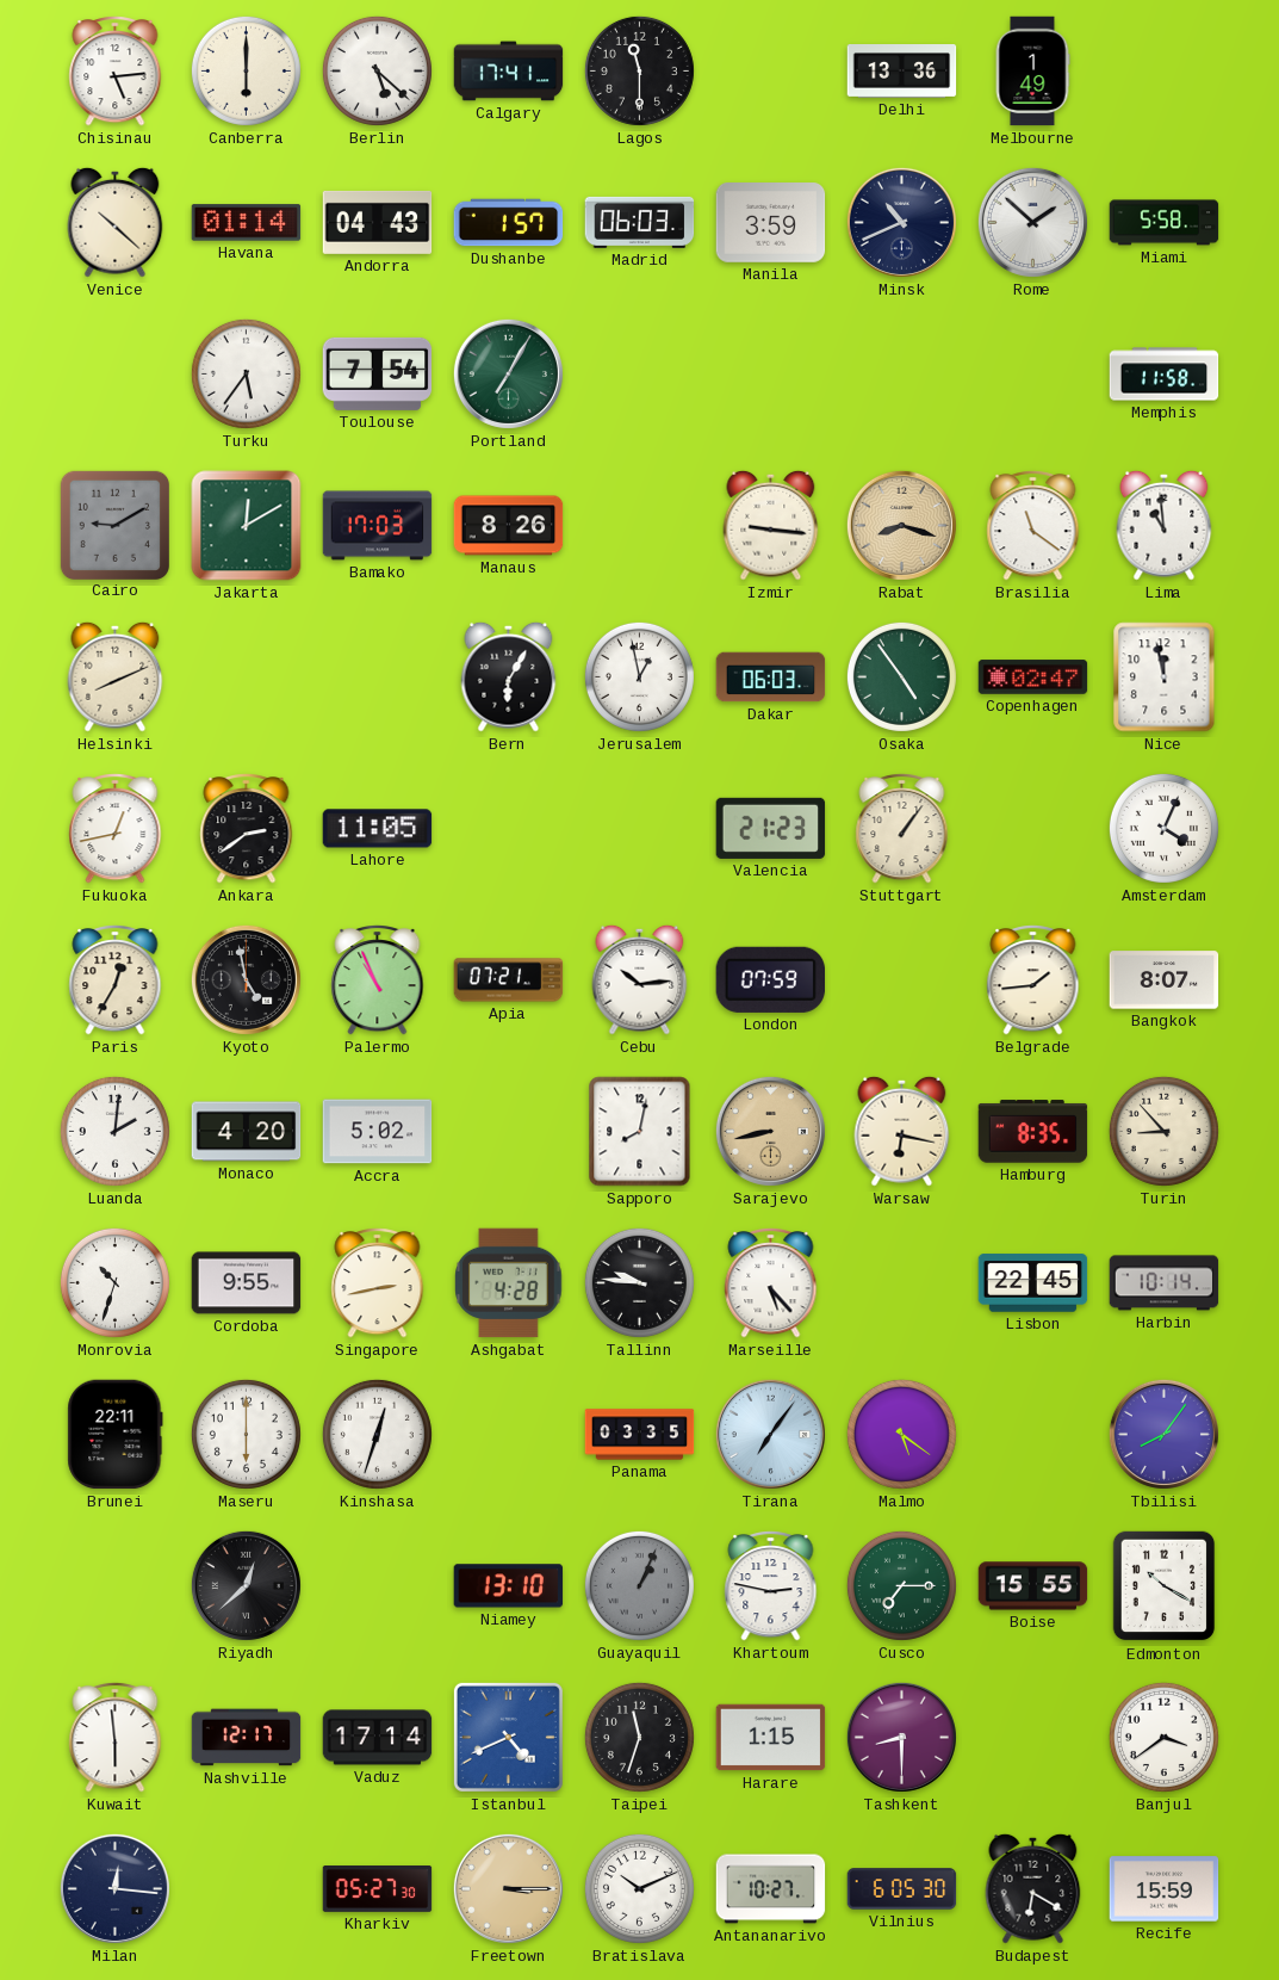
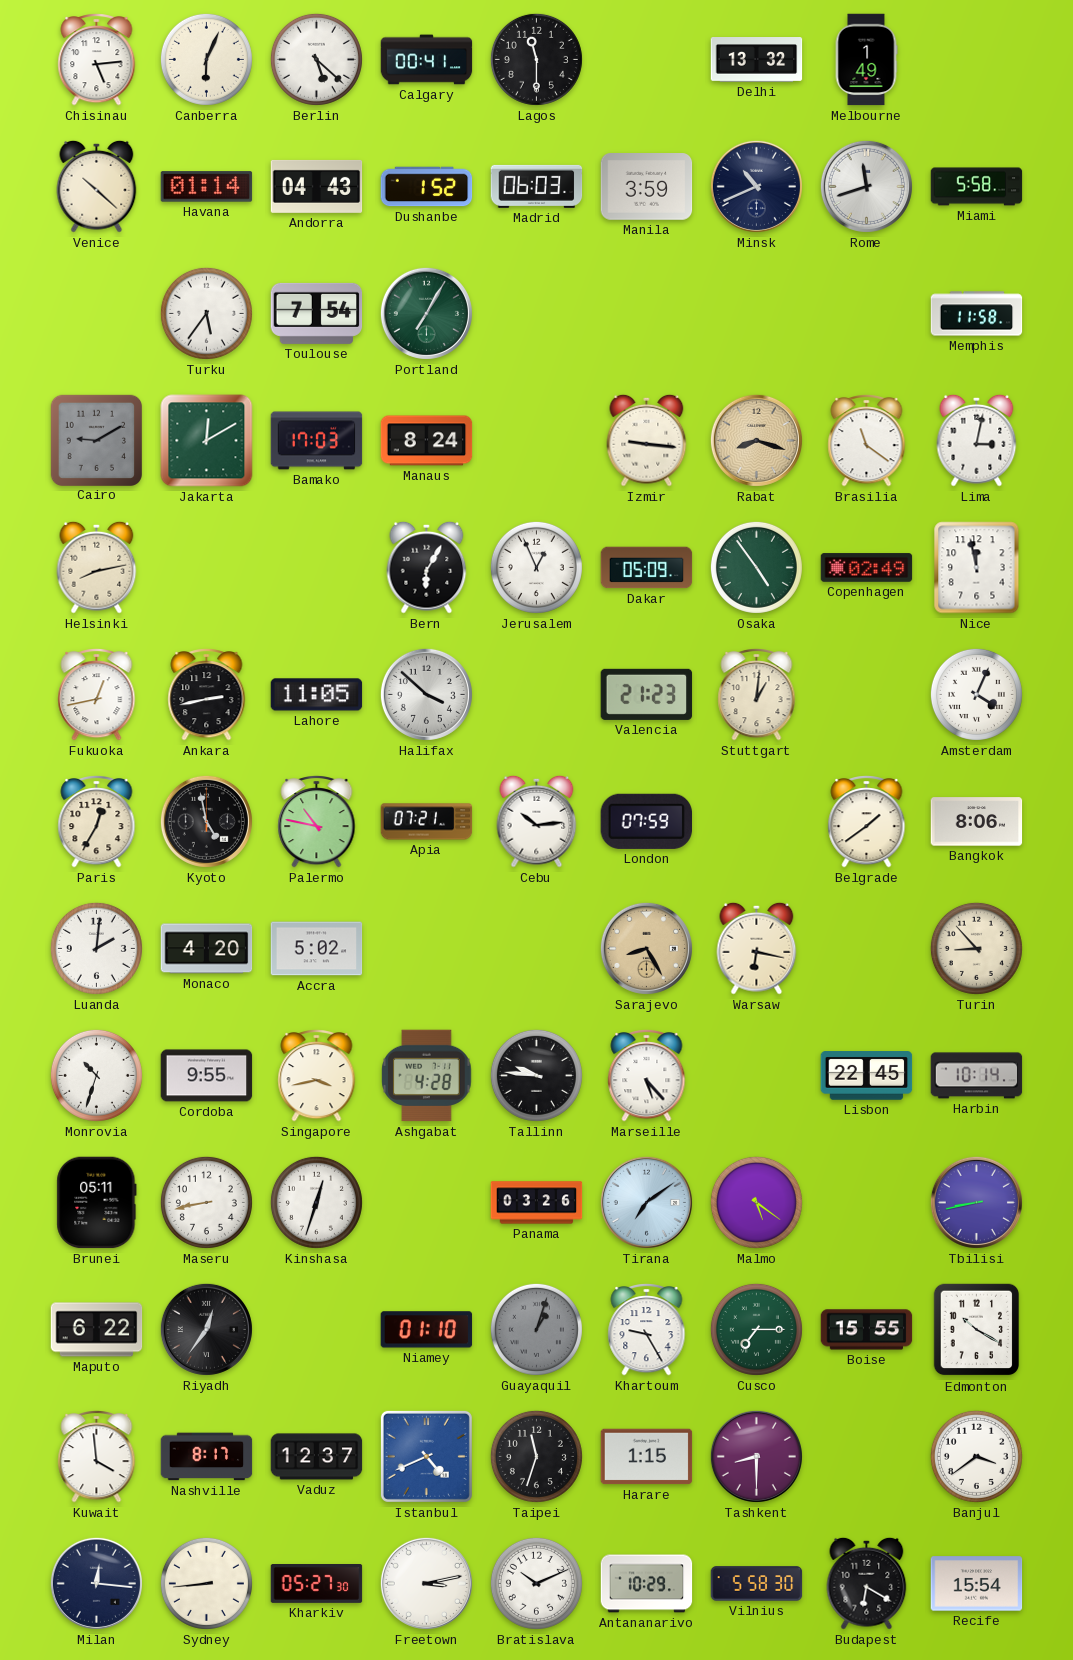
Canberra: 6:00 -> 6:04 (206, 59)
Calgary: 17:41 -> 00:41 (427, 60)
Delhi: 13:36 -> 13:32 (757, 60)
Dushanbe: 1:57 -> 1:52 (427, 187)
Rome: 1:52 -> 11:42 (866, 186)
Manaus: 8:26 -> 8:24 (427, 441)
Lima: 10:59 -> 3:02 (977, 440)
Helsinki: 8:11 -> 8:13 (97, 567)
Jerusalem: 12:58 -> 12:56 (536, 567)
Dakar: 06:03 -> 05:09 (647, 568)
Copenhagen: 02:47 -> 02:49 (867, 568)
Ankara: 2:39 -> 2:43 (207, 695)
Halifax: none -> 3:52 (426, 694)
Stuttgart: 1:06 -> 1:01 (757, 695)
Palermo: 10:56 -> 10:47 (317, 822)
Belgrade: 1:44 -> 1:39 (867, 822)
Bangkok: 8:07 -> 8:06 (977, 822)
Sapporo: 8:02 -> none (640, 1132)
Sarajevo: 8:43 -> 8:25 (646, 948)
Hamburg: 8:35 -> none (1033, 1132)
Singapore: 2:43 -> 3:43 (317, 1076)
Brunei: 22:11 -> 05:11 (97, 1203)
Maseru: 6:00 -> 8:43 (206, 1202)
Panama: 03:35 -> 03:26 (537, 1203)
Tirana: 7:06 -> 7:09 (646, 1202)
Tbilisi: 8:06 -> 8:43 (976, 1202)
Maputo: none -> 6:22 (97, 1330)
Riyadh: 12:38 -> 12:36 (206, 1329)
Niamey: 13:10 -> 01:10 (427, 1330)
Guayaquil: 1:04 -> 1:03 (536, 1329)
Khartoum: 2:47 -> 9:25 (647, 1330)
Kuwait: 5:59 -> 3:59 (97, 1457)
Nashville: 12:17 -> 8:17 (207, 1457)
Vaduz: 17:14 -> 12:37 (317, 1457)
Sydney: none -> 8:44 (206, 1583)
Freetown: 3:15 -> 3:13 (426, 1583)
Freetown dial: champagne -> white (426, 1583)
Antananarivo: 10:27 -> 10:29 (647, 1584)
Vilnius: 6:05 -> 5:58 (757, 1584)
Recife: 15:59 -> 15:54 (977, 1584)
